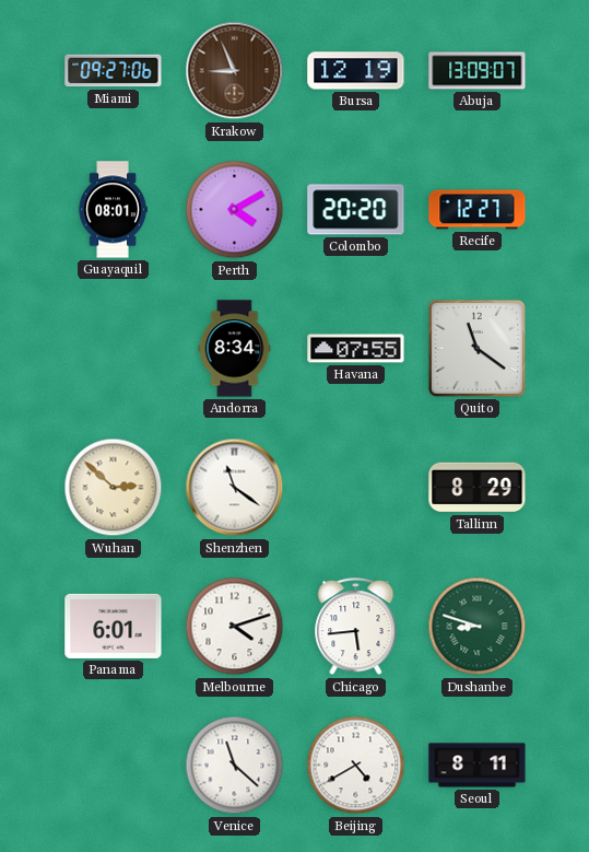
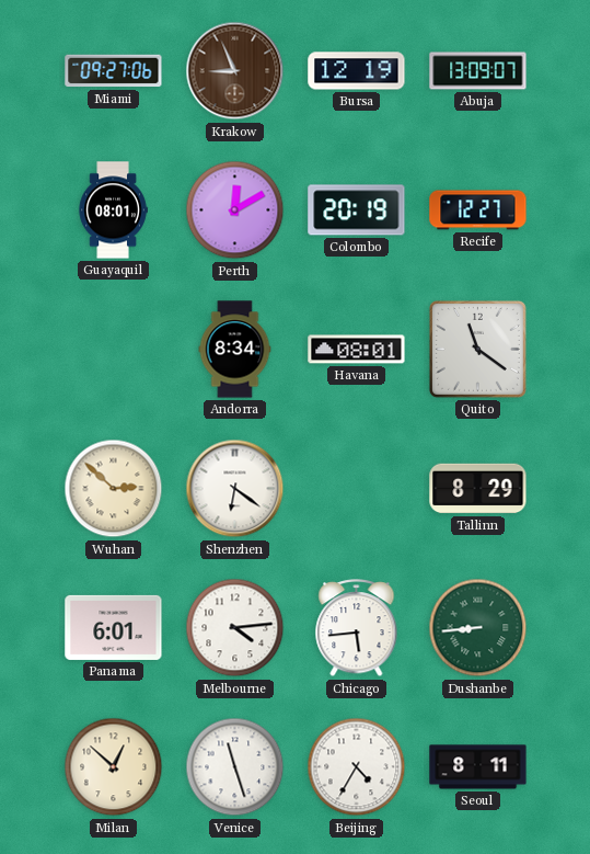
Perth: 4:10 -> 12:10 (235, 210)
Colombo: 20:20 -> 20:19 (357, 210)
Havana: 07:55 -> 08:01 (357, 350)
Shenzhen: 11:21 -> 6:21 (235, 489)
Melbourne: 4:12 -> 4:14 (235, 628)
Dushanbe: 8:48 -> 8:44 (478, 628)
Milan: none -> 12:52 (114, 767)
Venice: 11:22 -> 11:27 (235, 767)
Beijing: 4:40 -> 4:35 (357, 767)
